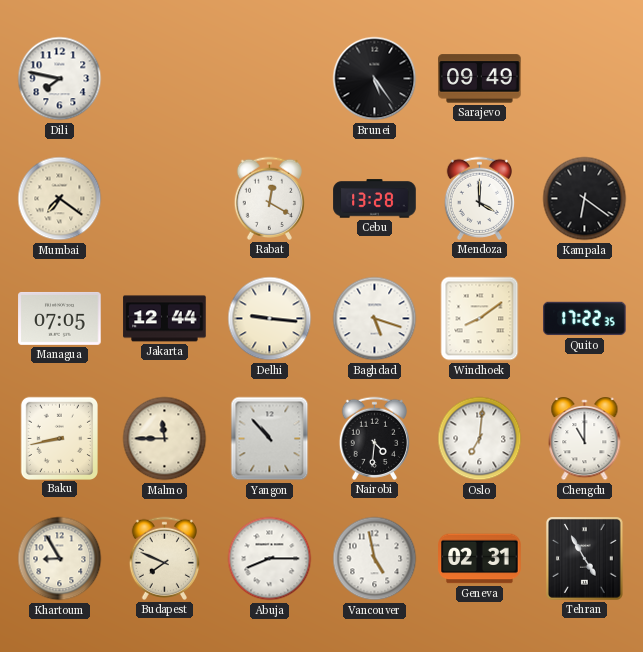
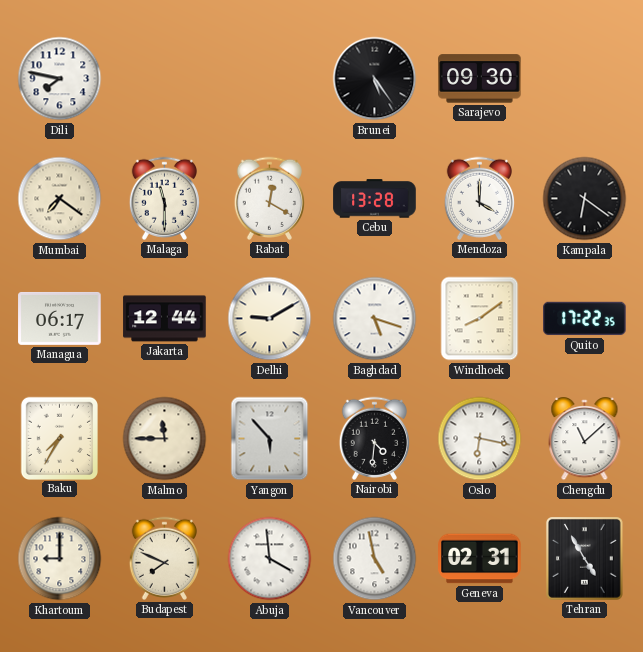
Sarajevo: 09:49 -> 09:30 (480, 79)
Malaga: none -> 11:30 (164, 198)
Managua: 07:05 -> 06:17 (60, 318)
Delhi: 9:16 -> 9:10 (270, 319)
Baku: 8:43 -> 7:35 (59, 438)
Yangon: 10:53 -> 5:53 (270, 439)
Oslo: 7:01 -> 6:17 (480, 439)
Chengdu: 11:00 -> 11:08 (585, 439)
Khartoum: 8:55 -> 9:00 (60, 559)
Abuja: 8:15 -> 3:59 (270, 559)
